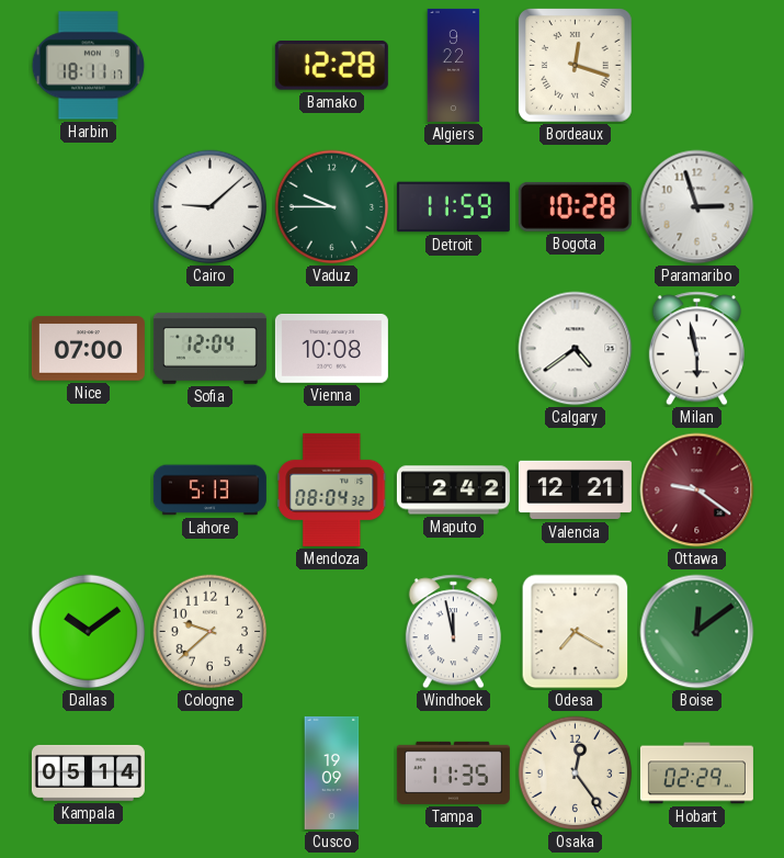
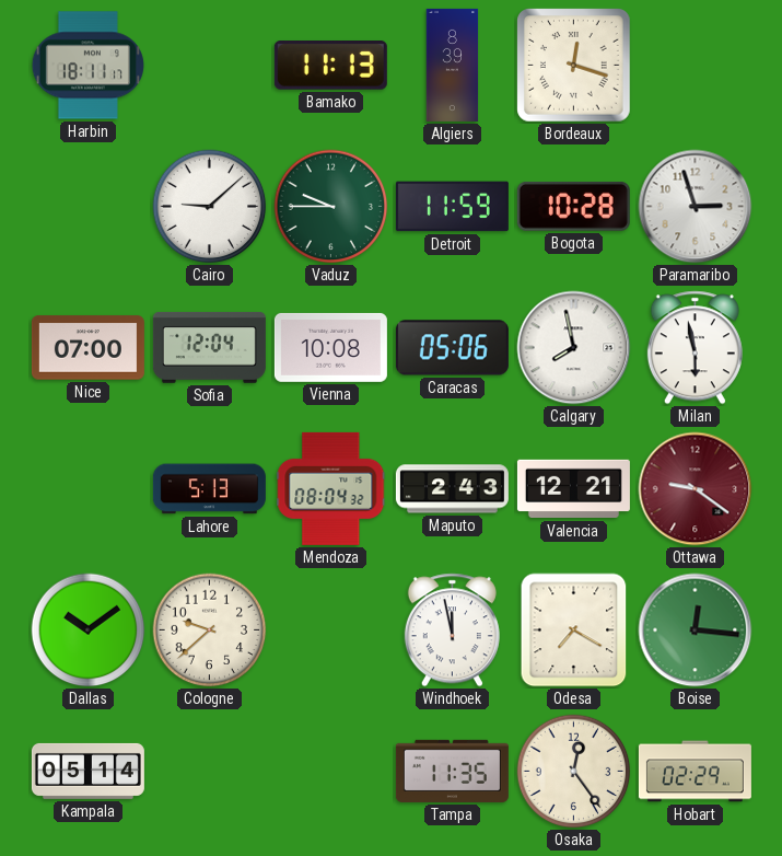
Bamako: 12:28 -> 11:13 (330, 66)
Algiers: 9:22 -> 8:39 (453, 65)
Caracas: none -> 05:06 (452, 348)
Calgary: 4:39 -> 7:58 (574, 348)
Maputo: 2:42 -> 2:43 (452, 489)
Boise: 12:09 -> 12:16 (696, 631)
Cusco: 19:09 -> none (332, 772)
